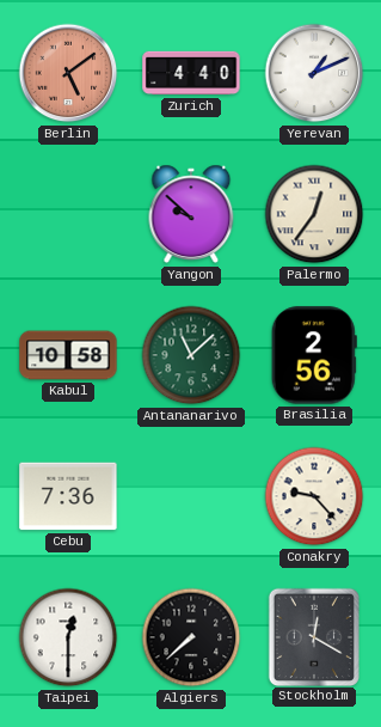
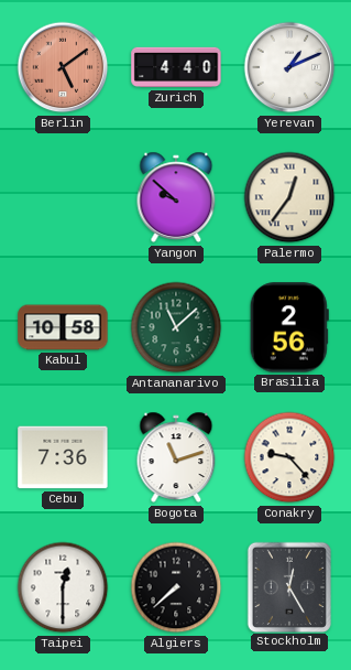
Bogota: none -> 11:12 (176, 457)
Stockholm: 12:20 -> 12:25 (288, 586)
